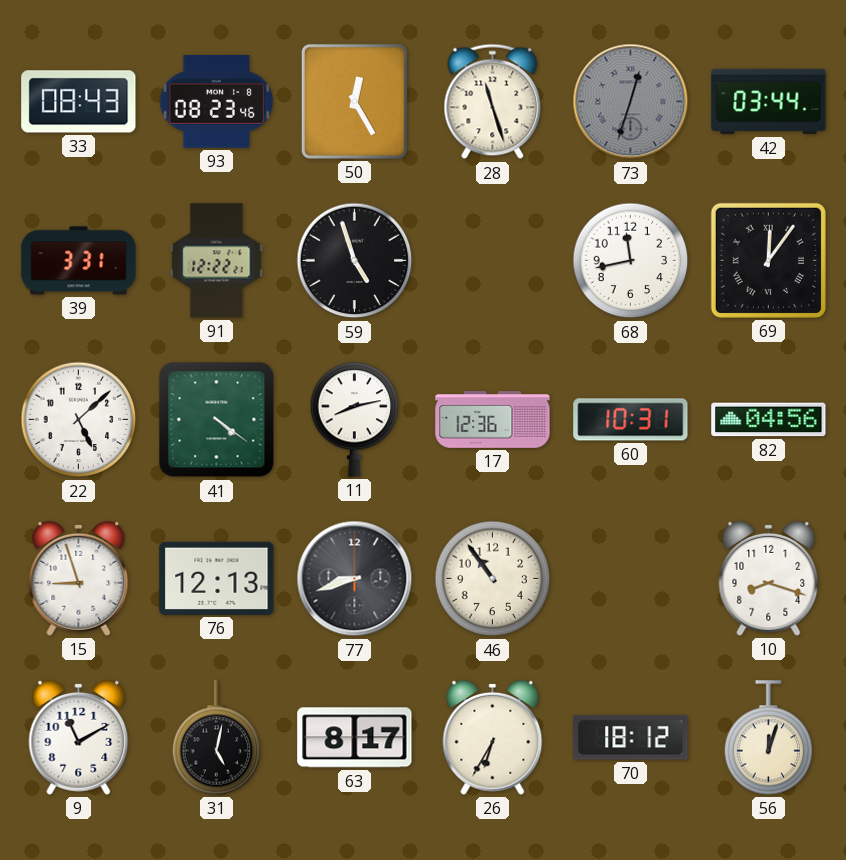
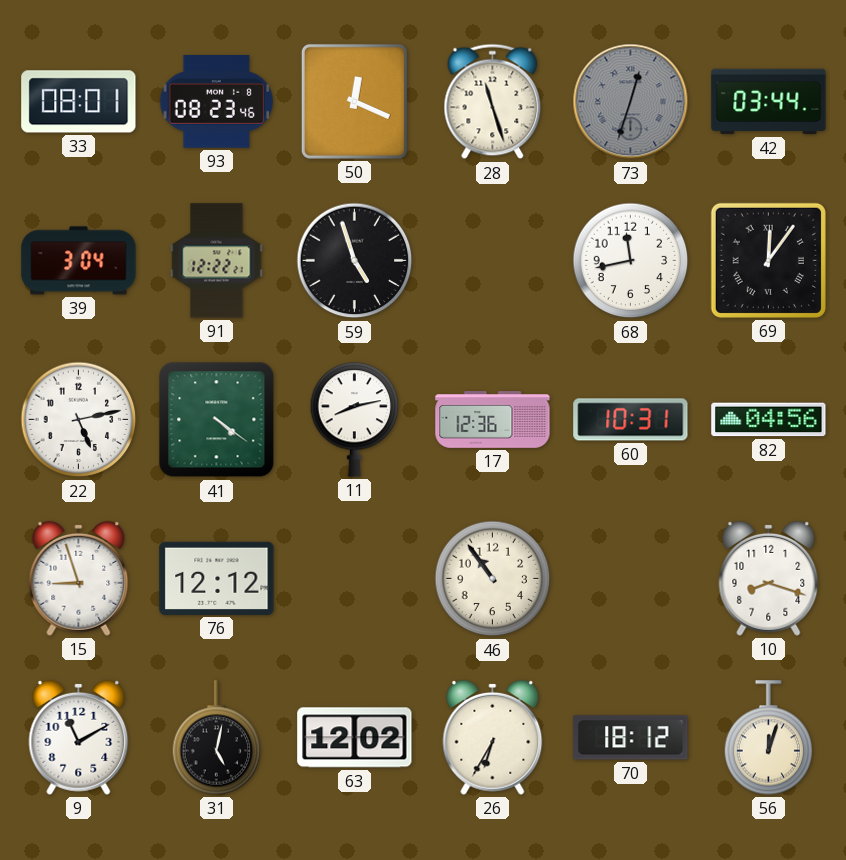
33: 08:43 -> 08:01 (79, 102)
50: 12:25 -> 12:19 (354, 101)
39: 3:31 -> 3:04 (79, 261)
22: 5:08 -> 5:13 (79, 420)
76: 12:13 -> 12:12 (217, 578)
77: 8:42 -> none (355, 579)
63: 8:17 -> 12:02 (355, 738)
